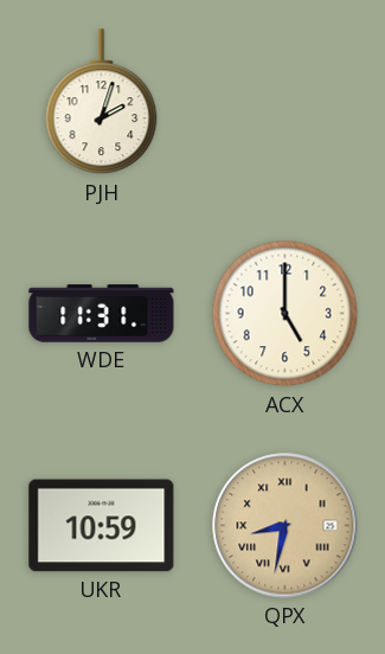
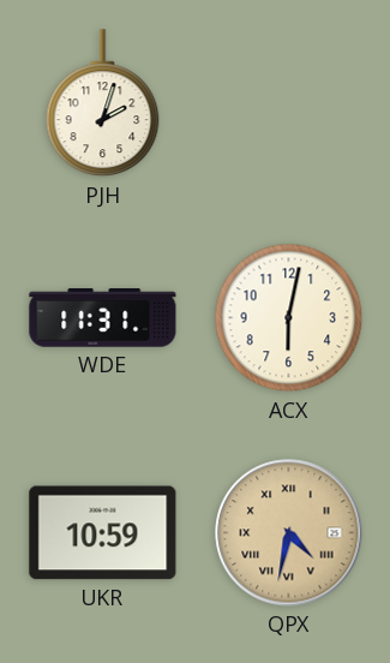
ACX: 5:00 -> 6:02 (289, 318)
QPX: 8:32 -> 4:32 (289, 533)
